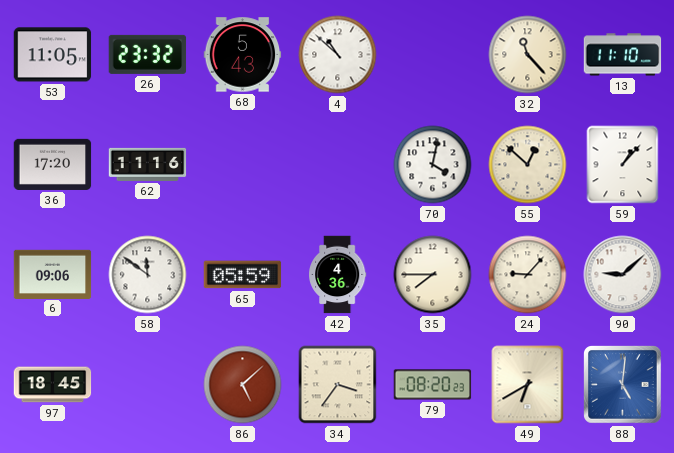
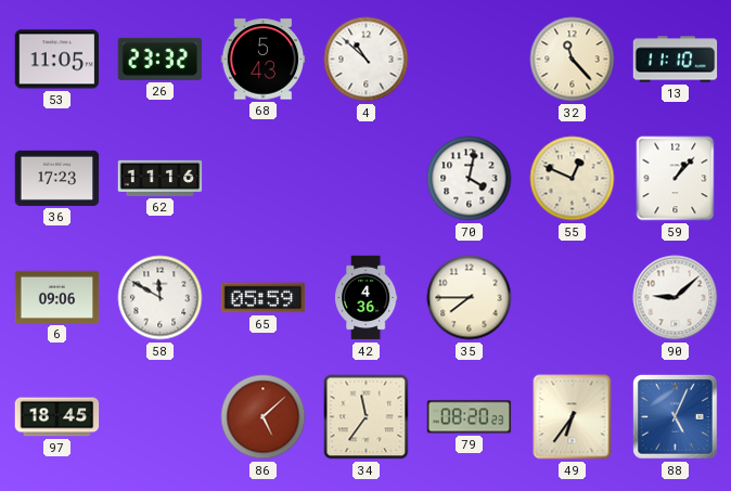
36: 17:20 -> 17:23 (57, 178)
55: 12:52 -> 12:49 (573, 179)
58: 11:51 -> 11:50 (161, 298)
24: 9:07 -> none (528, 275)
34: 3:36 -> 11:36 (367, 417)
49: 6:40 -> 6:36 (573, 417)
88: 5:01 -> 5:04 (676, 417)
